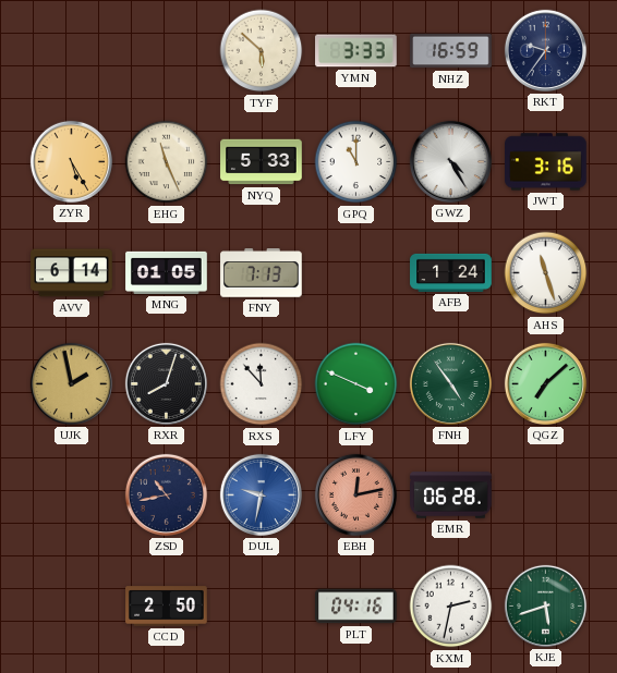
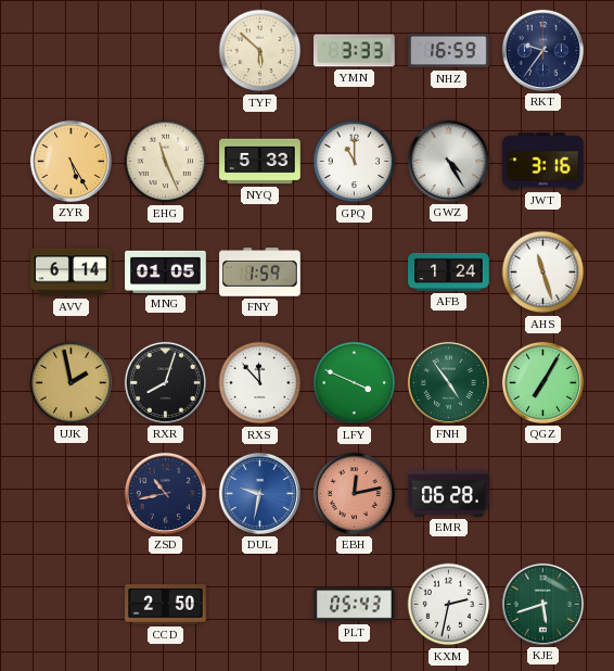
FNY: 7:13 -> 1:59 (260, 273)
QGZ: 7:08 -> 7:05 (542, 382)
PLT: 04:16 -> 05:43 (355, 605)
